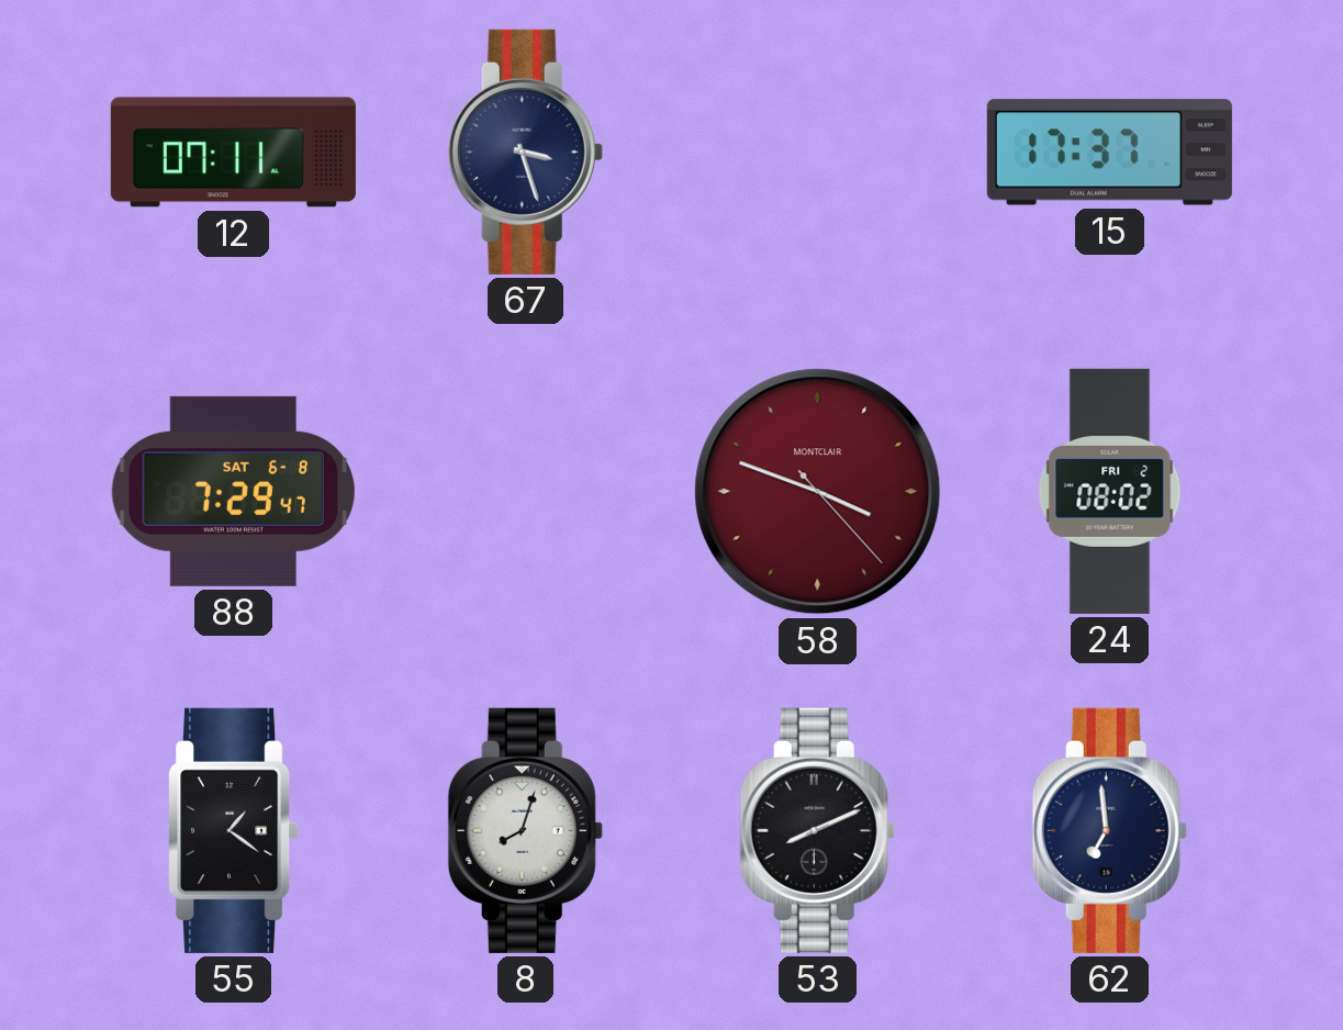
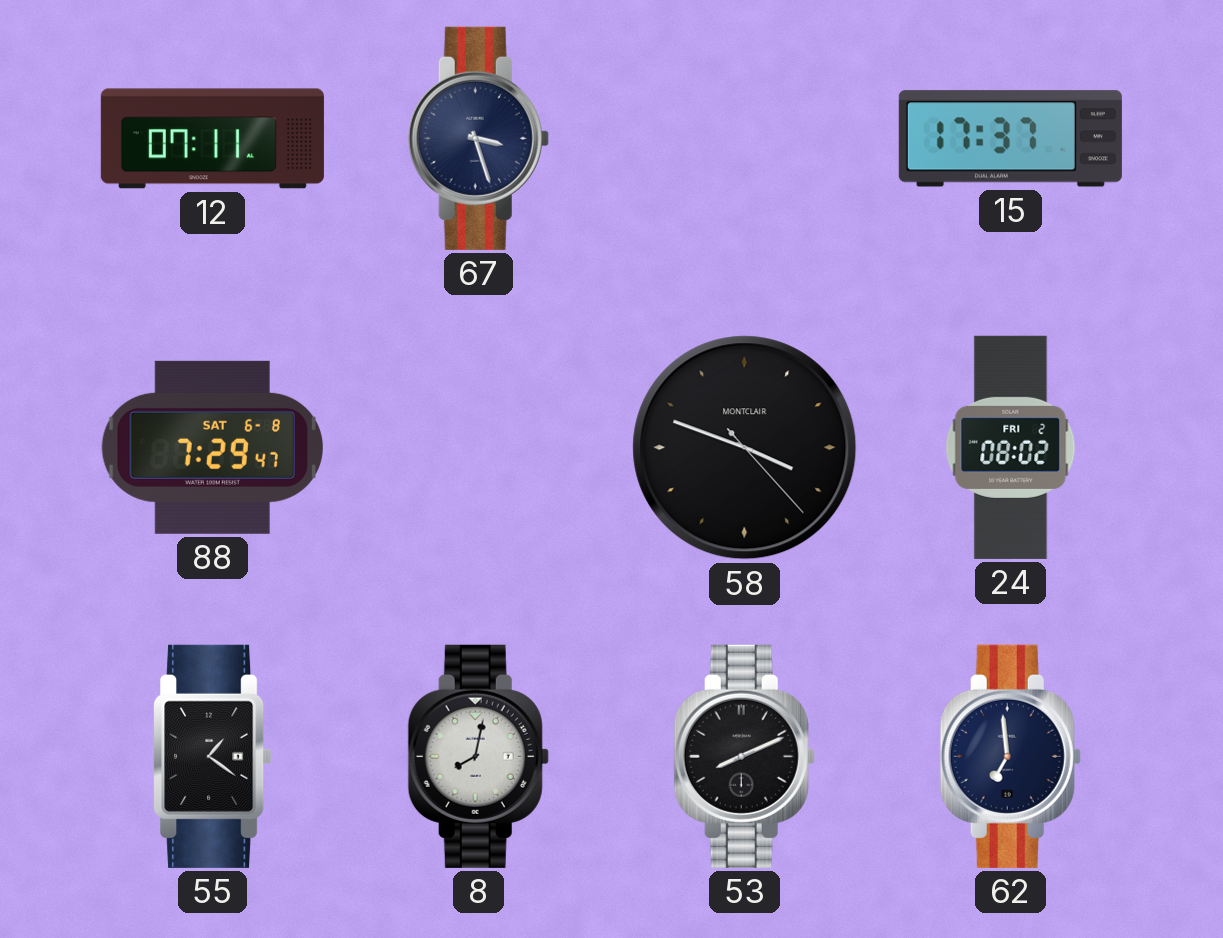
58 dial: burgundy -> black (745, 448)
8: 8:03 -> 8:02 (478, 756)
